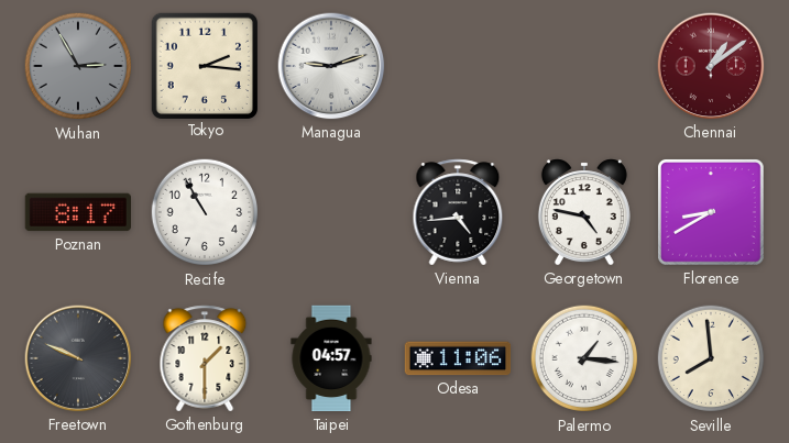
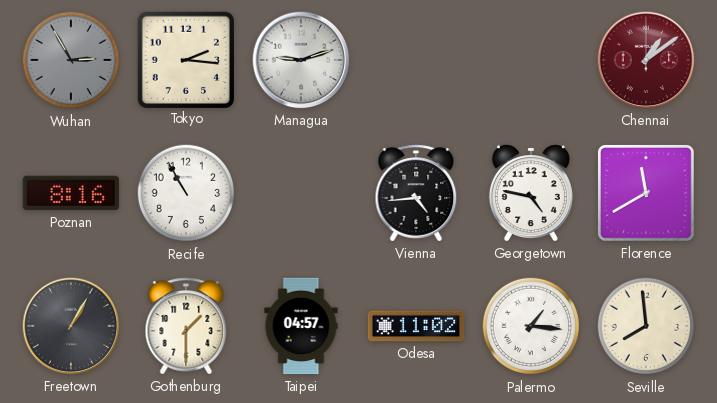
Poznan: 8:17 -> 8:16 (70, 193)
Florence: 8:40 -> 11:40 (646, 193)
Freetown: 9:49 -> 1:05 (71, 326)
Odesa: 11:06 -> 11:02 (416, 326)
